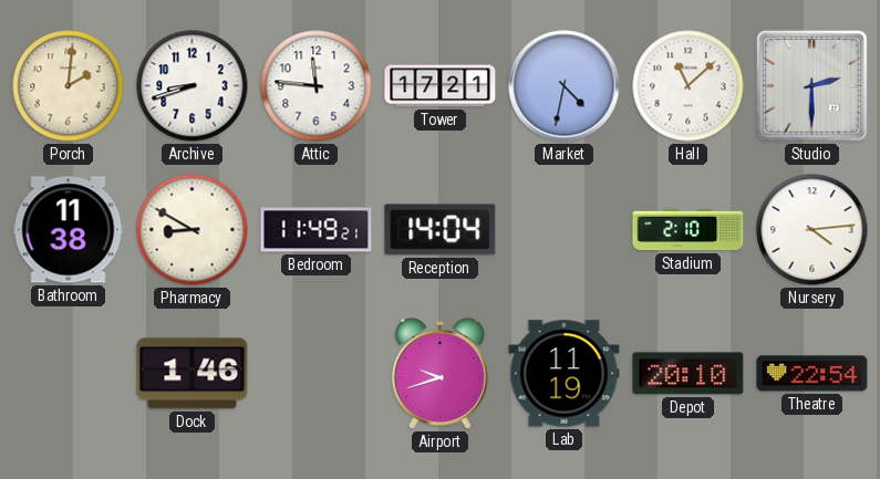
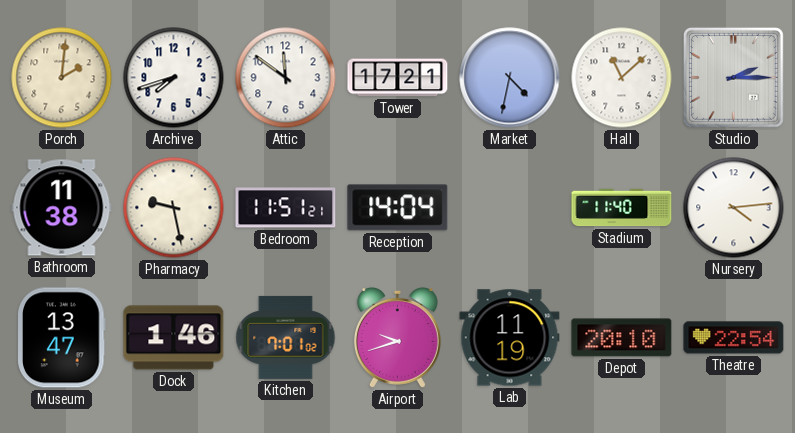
Archive: 8:42 -> 7:42 (174, 78)
Attic: 11:46 -> 11:51 (286, 78)
Studio: 2:30 -> 2:15 (733, 77)
Pharmacy: 8:50 -> 9:28 (174, 208)
Bedroom: 11:49 -> 11:51 (286, 208)
Stadium: 2:10 -> 11:40 (622, 208)
Museum: none -> 13:47 (62, 338)
Kitchen: none -> 7:01 (286, 337)
